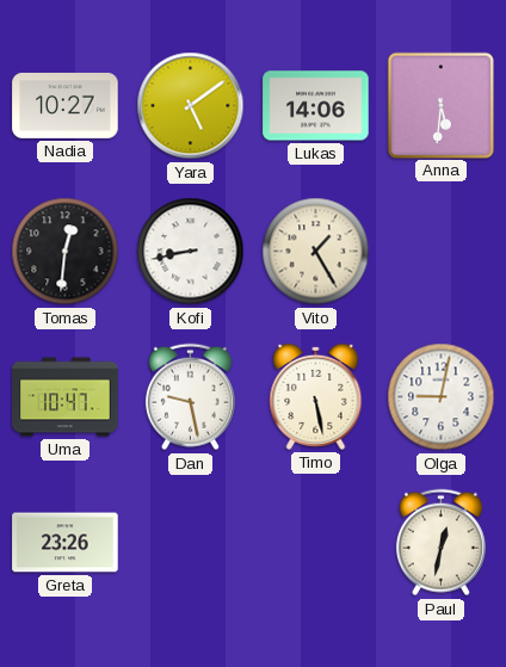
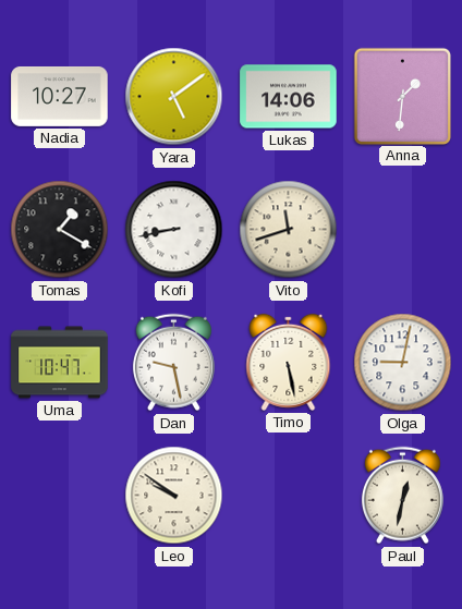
Anna: 5:31 -> 1:31 (402, 96)
Tomas: 12:31 -> 1:20 (60, 230)
Vito: 1:25 -> 11:42 (289, 230)
Greta: 23:26 -> none (66, 543)
Leo: none -> 9:51 (174, 496)
